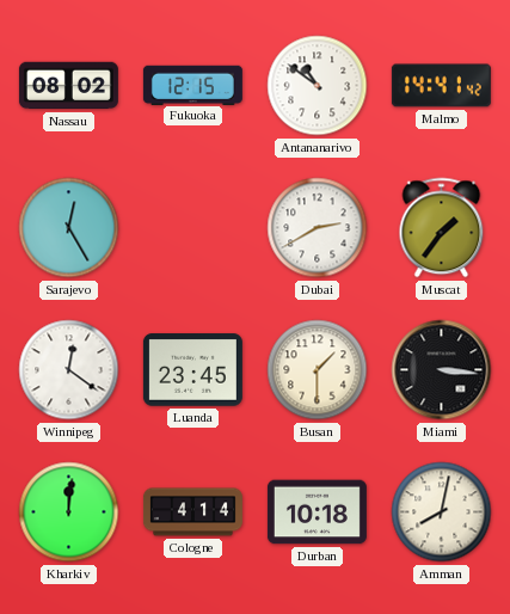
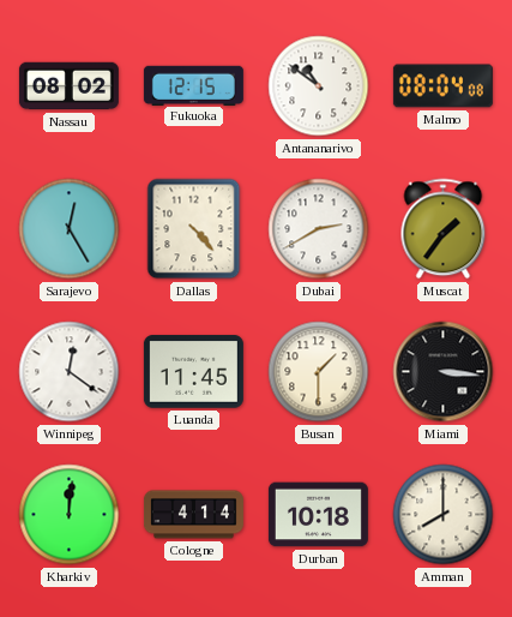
Malmo: 14:41 -> 08:04 (442, 86)
Dallas: none -> 4:23 (194, 229)
Luanda: 23:45 -> 11:45 (193, 372)
Amman: 8:02 -> 8:00 (444, 515)
